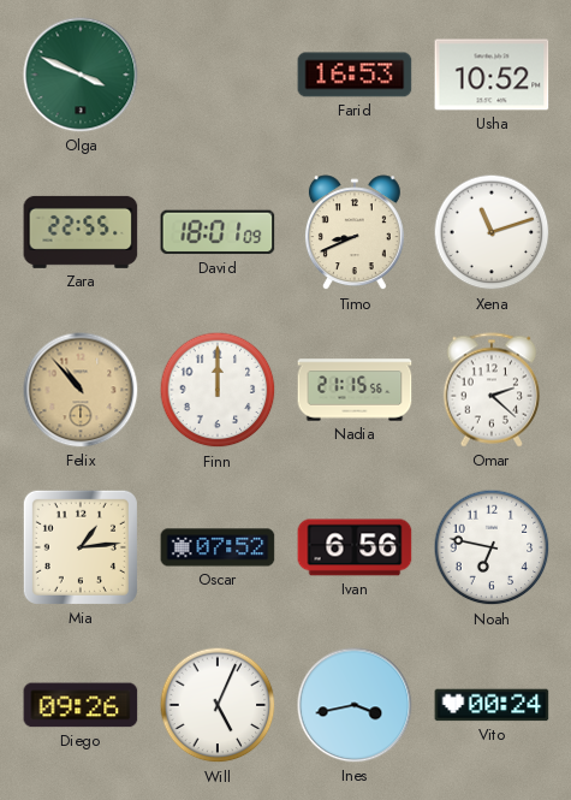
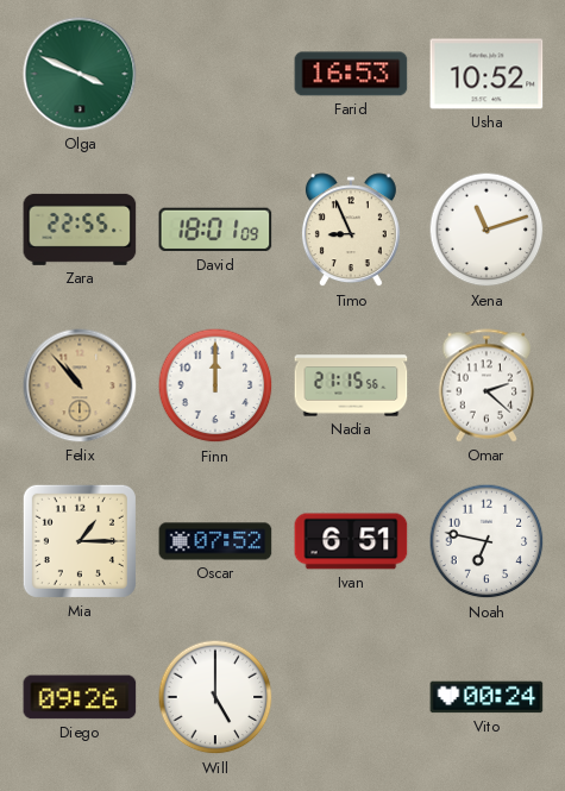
Timo: 8:41 -> 8:56 (351, 231)
Mia: 1:14 -> 1:15 (80, 541)
Ivan: 6:56 -> 6:51 (351, 541)
Will: 5:04 -> 5:00 (215, 697)
Ines: 3:43 -> none (355, 705)
